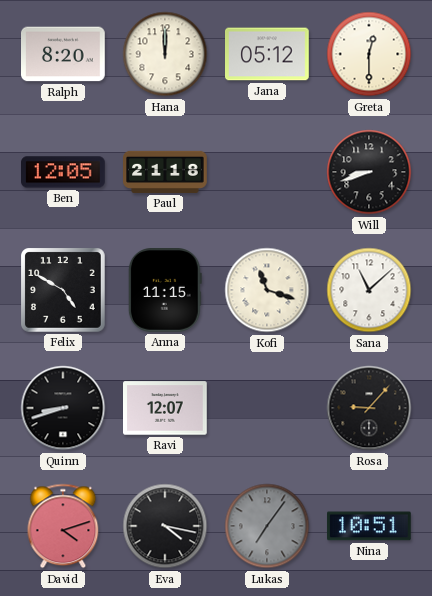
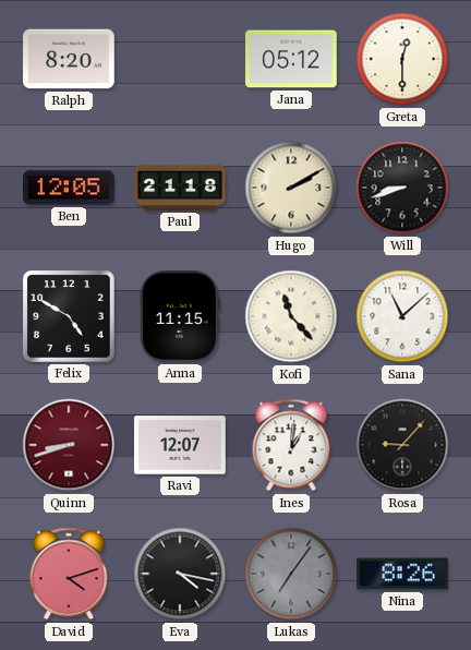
Hana: 12:00 -> none (165, 54)
Hugo: none -> 2:10 (291, 188)
Kofi: 11:18 -> 11:23 (291, 316)
Quinn dial: black -> burgundy (69, 445)
Ines: none -> 1:01 (291, 445)
Nina: 10:51 -> 8:26 (403, 574)
